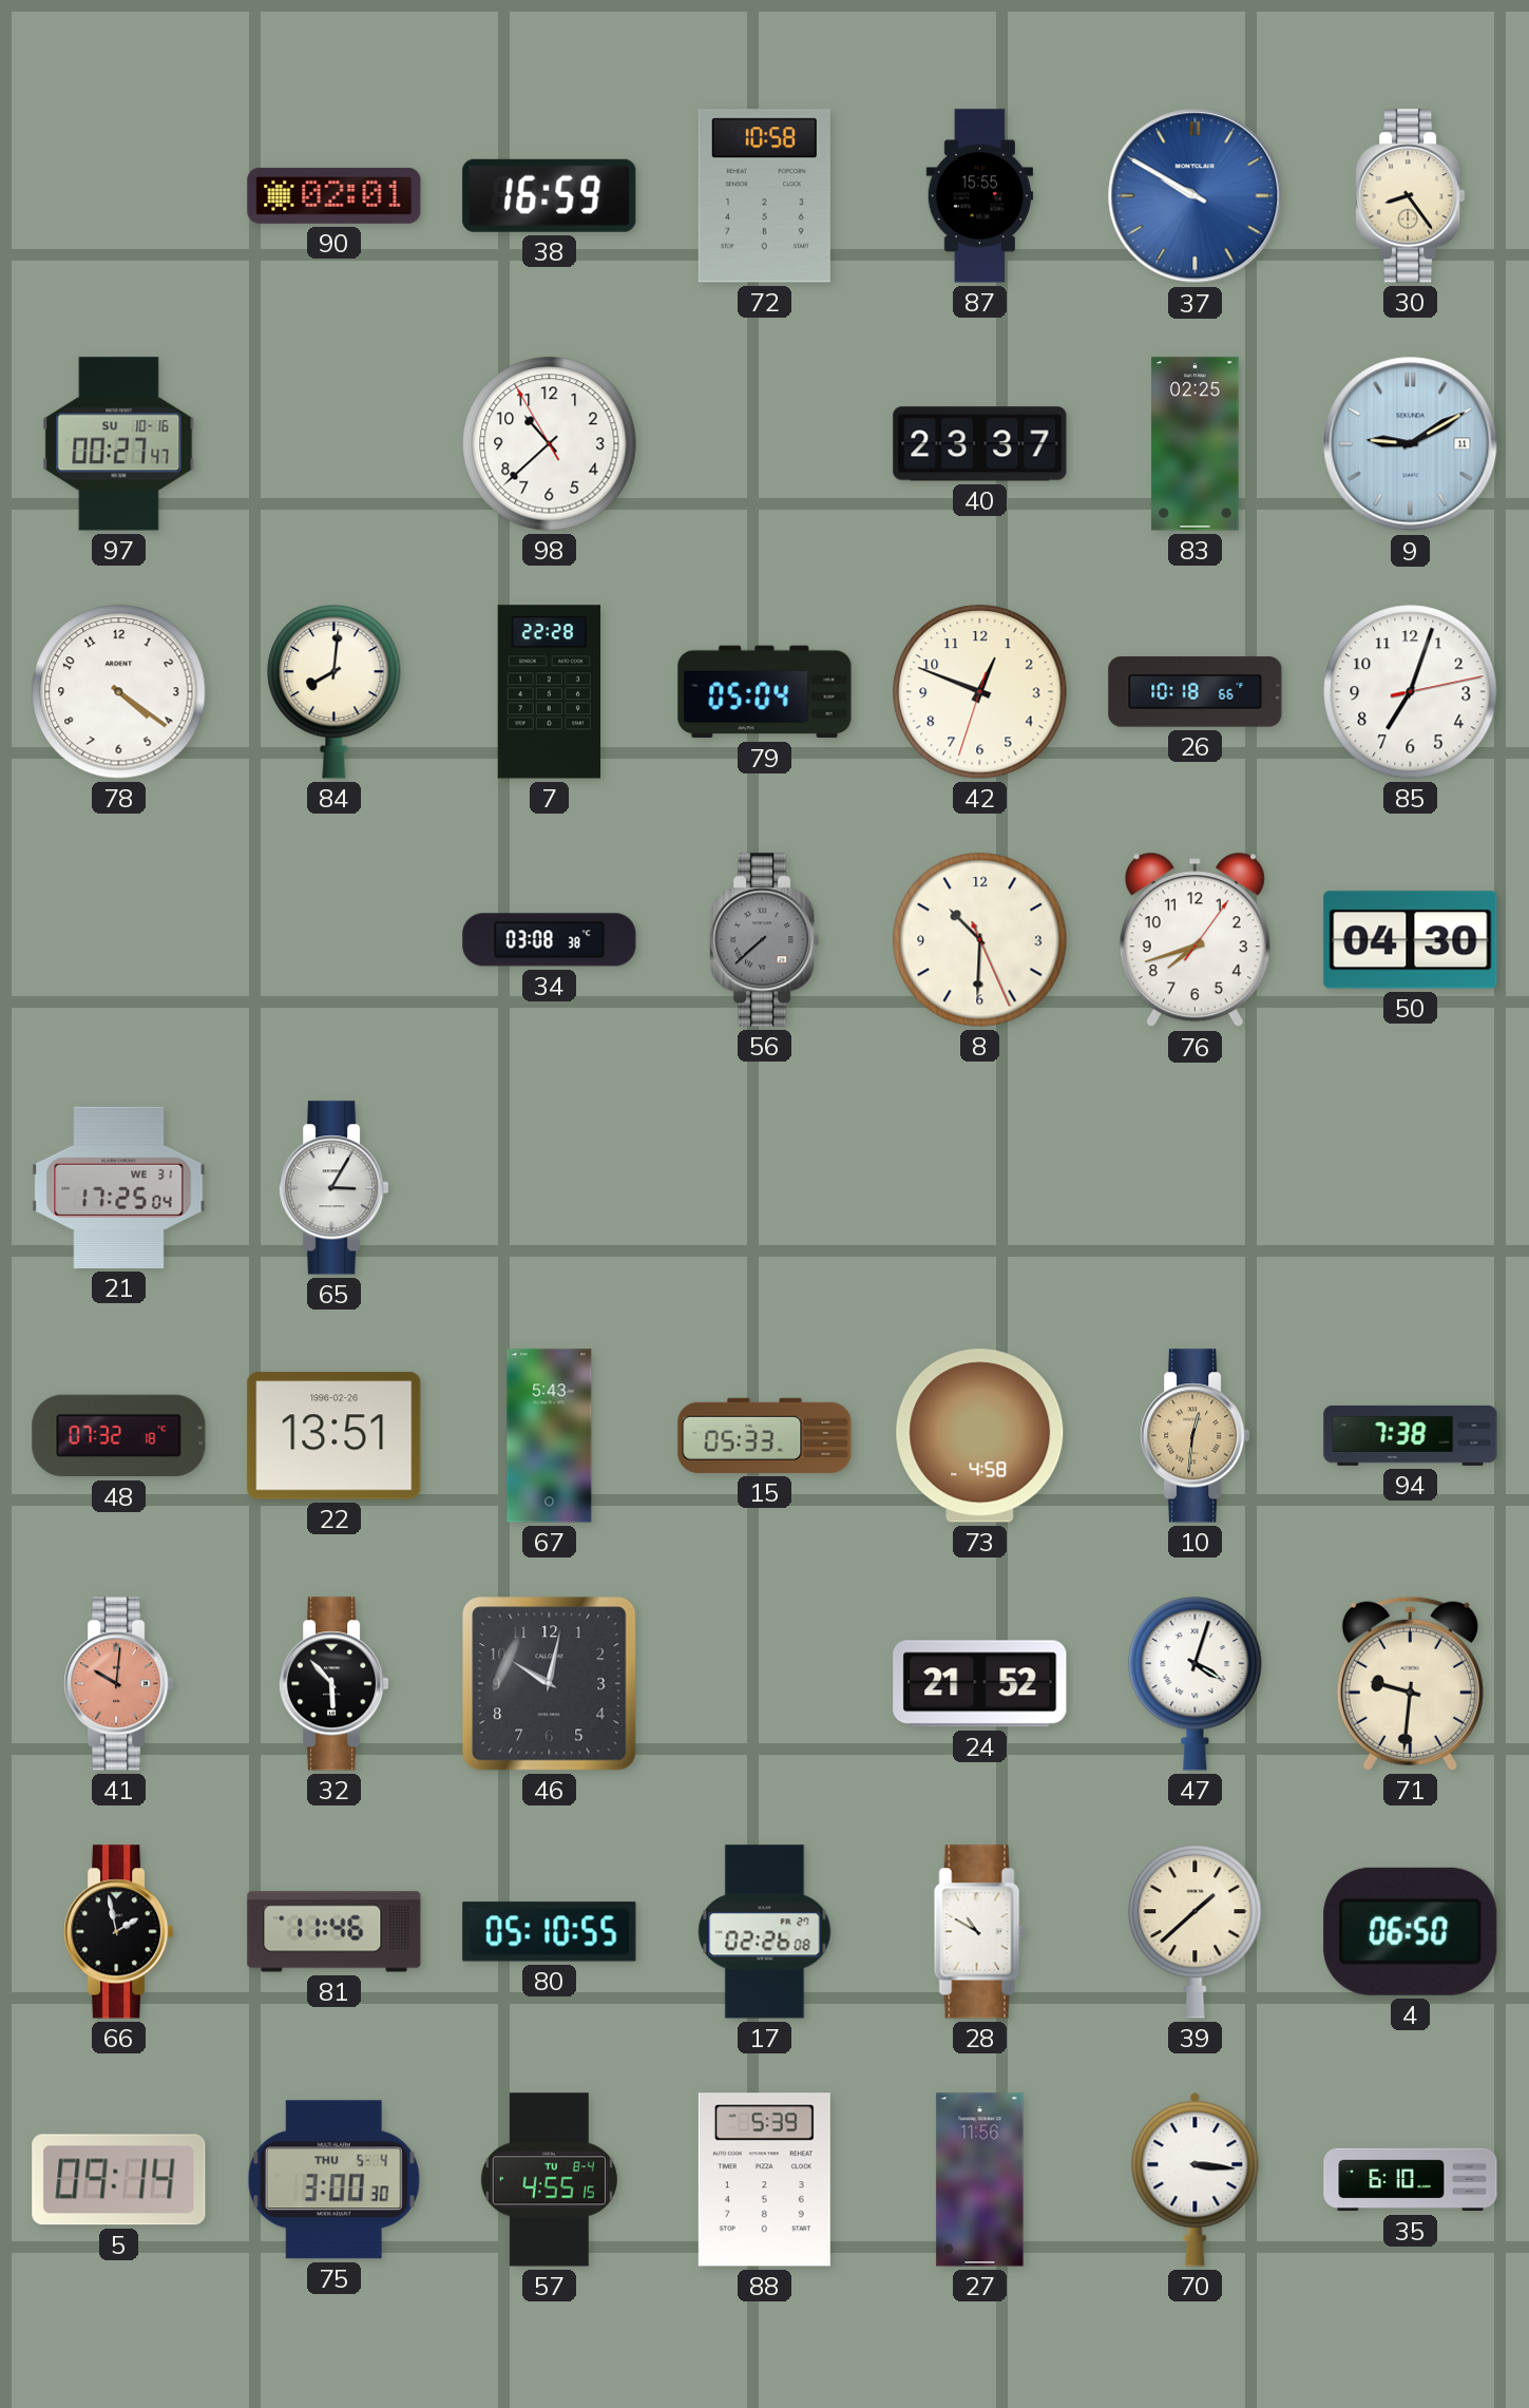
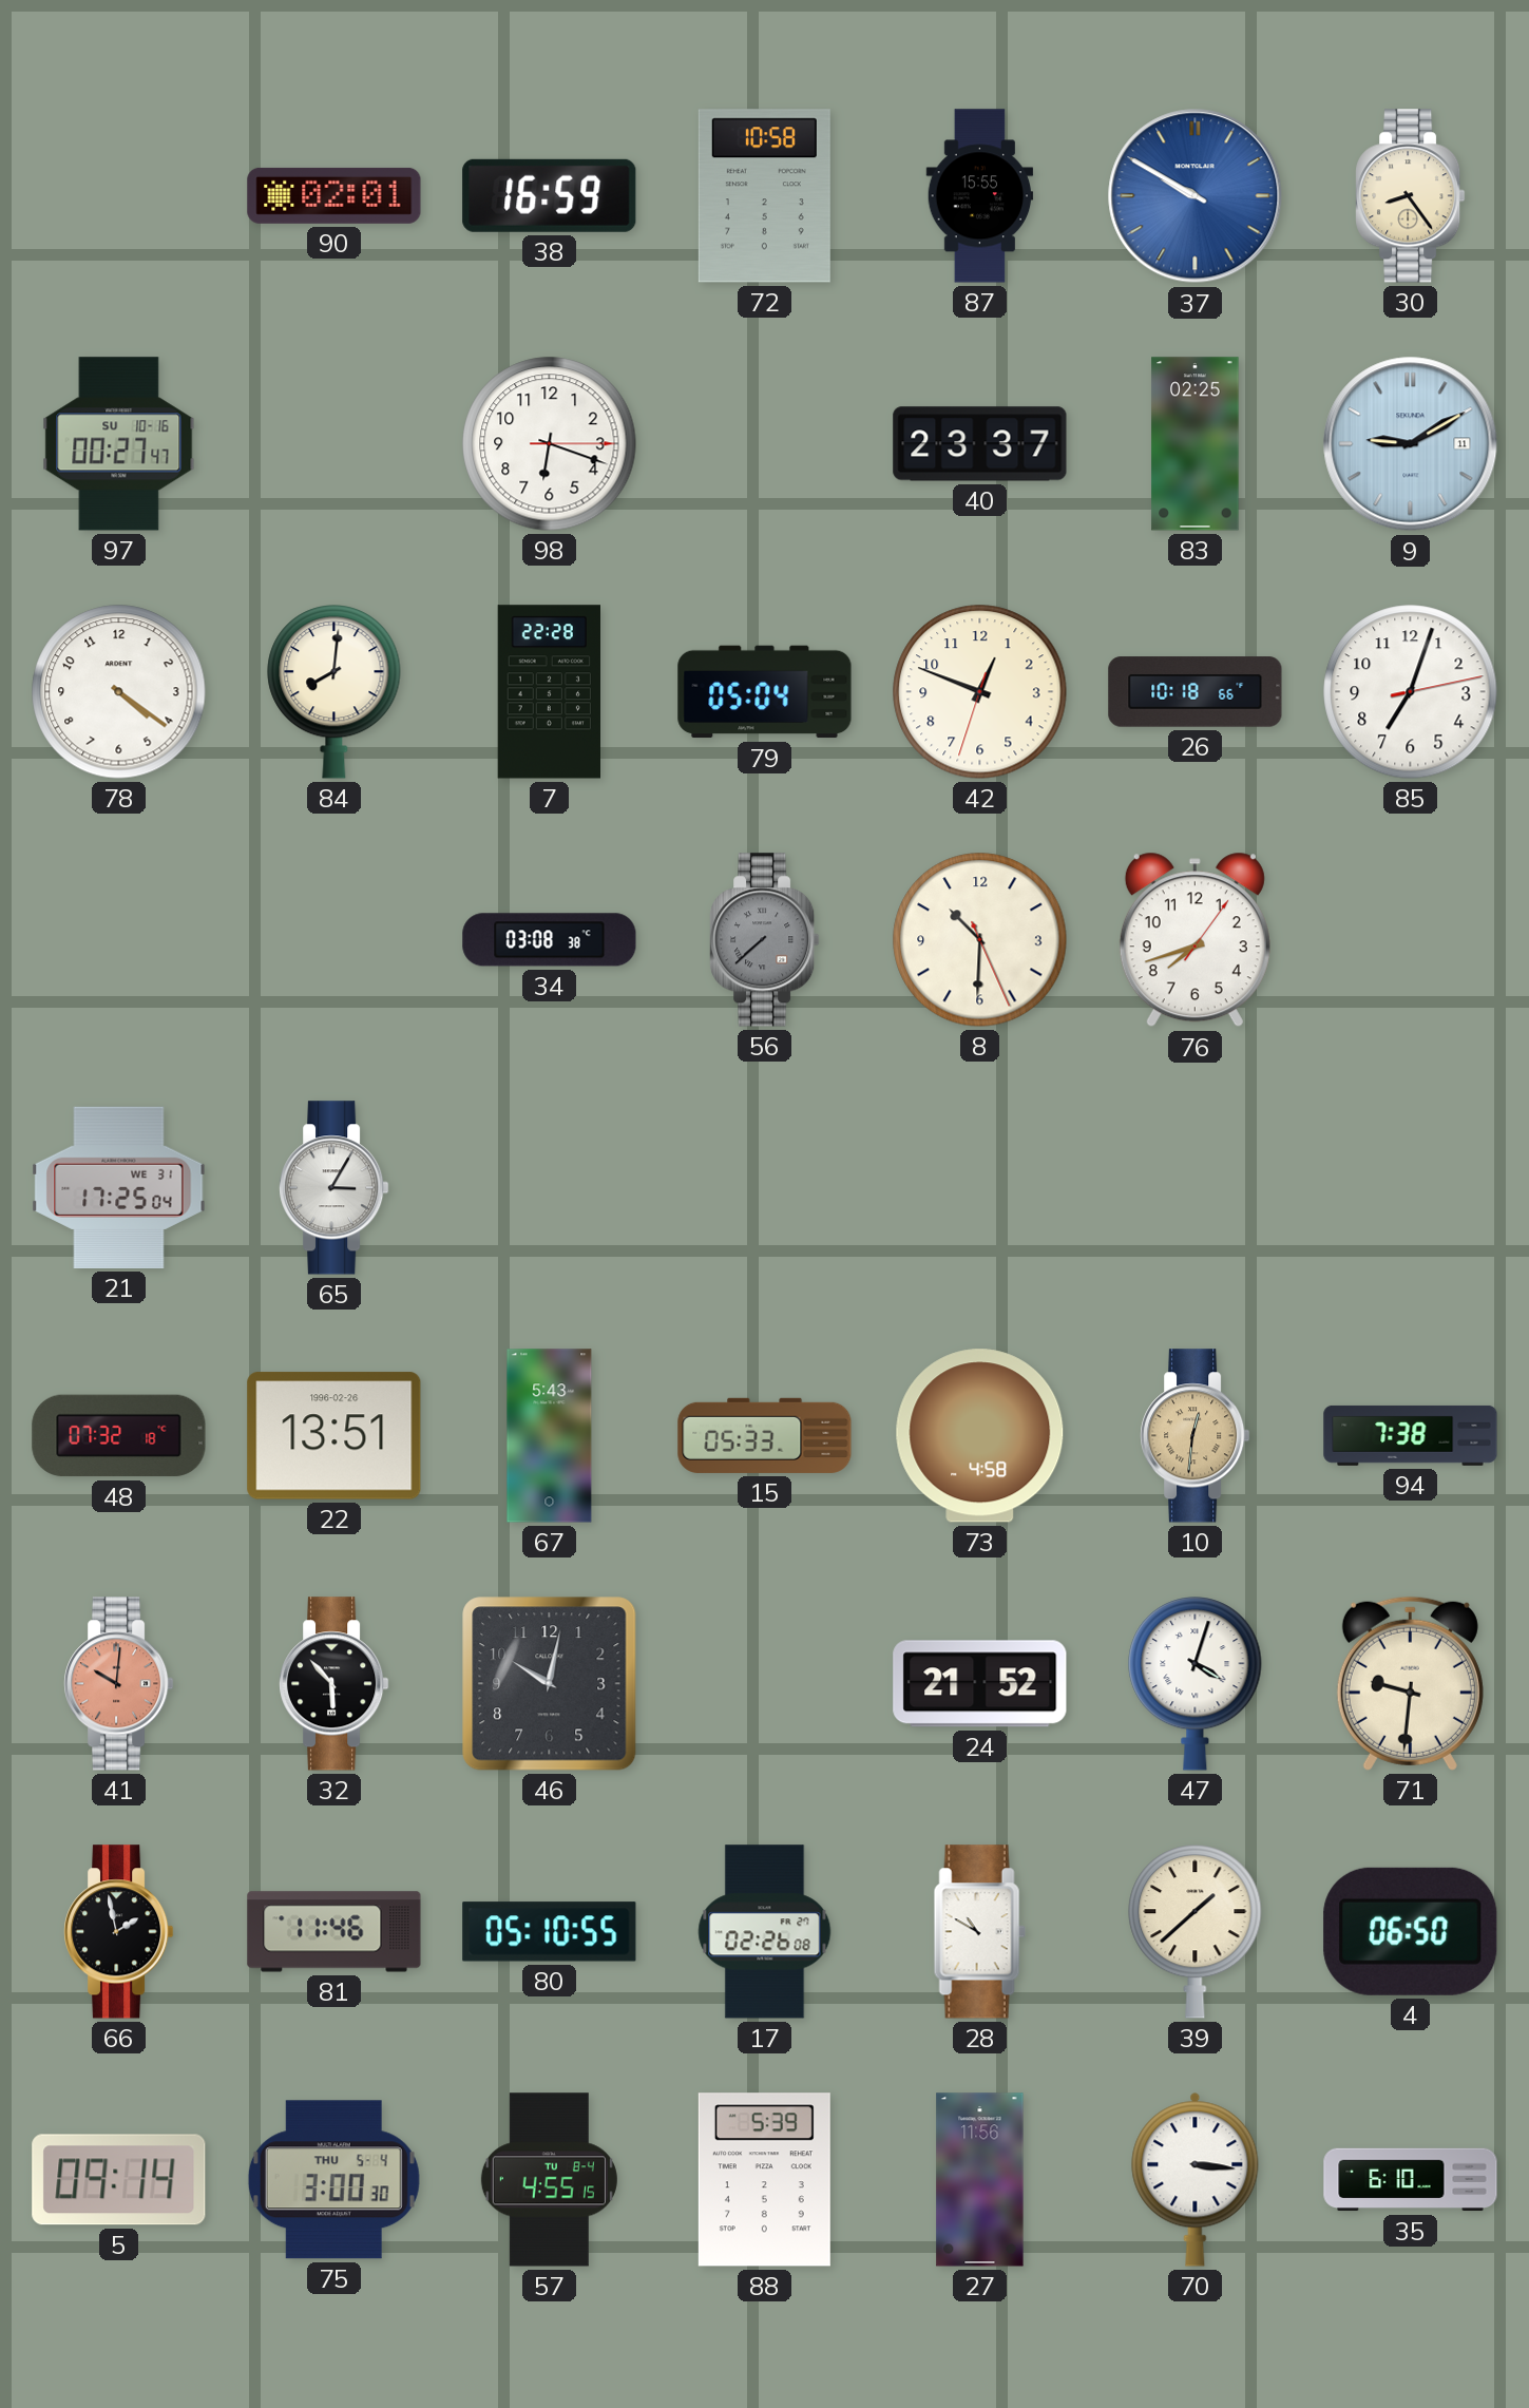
98: 10:37 -> 6:18 (550, 444)
50: 04:30 -> none (1411, 940)
